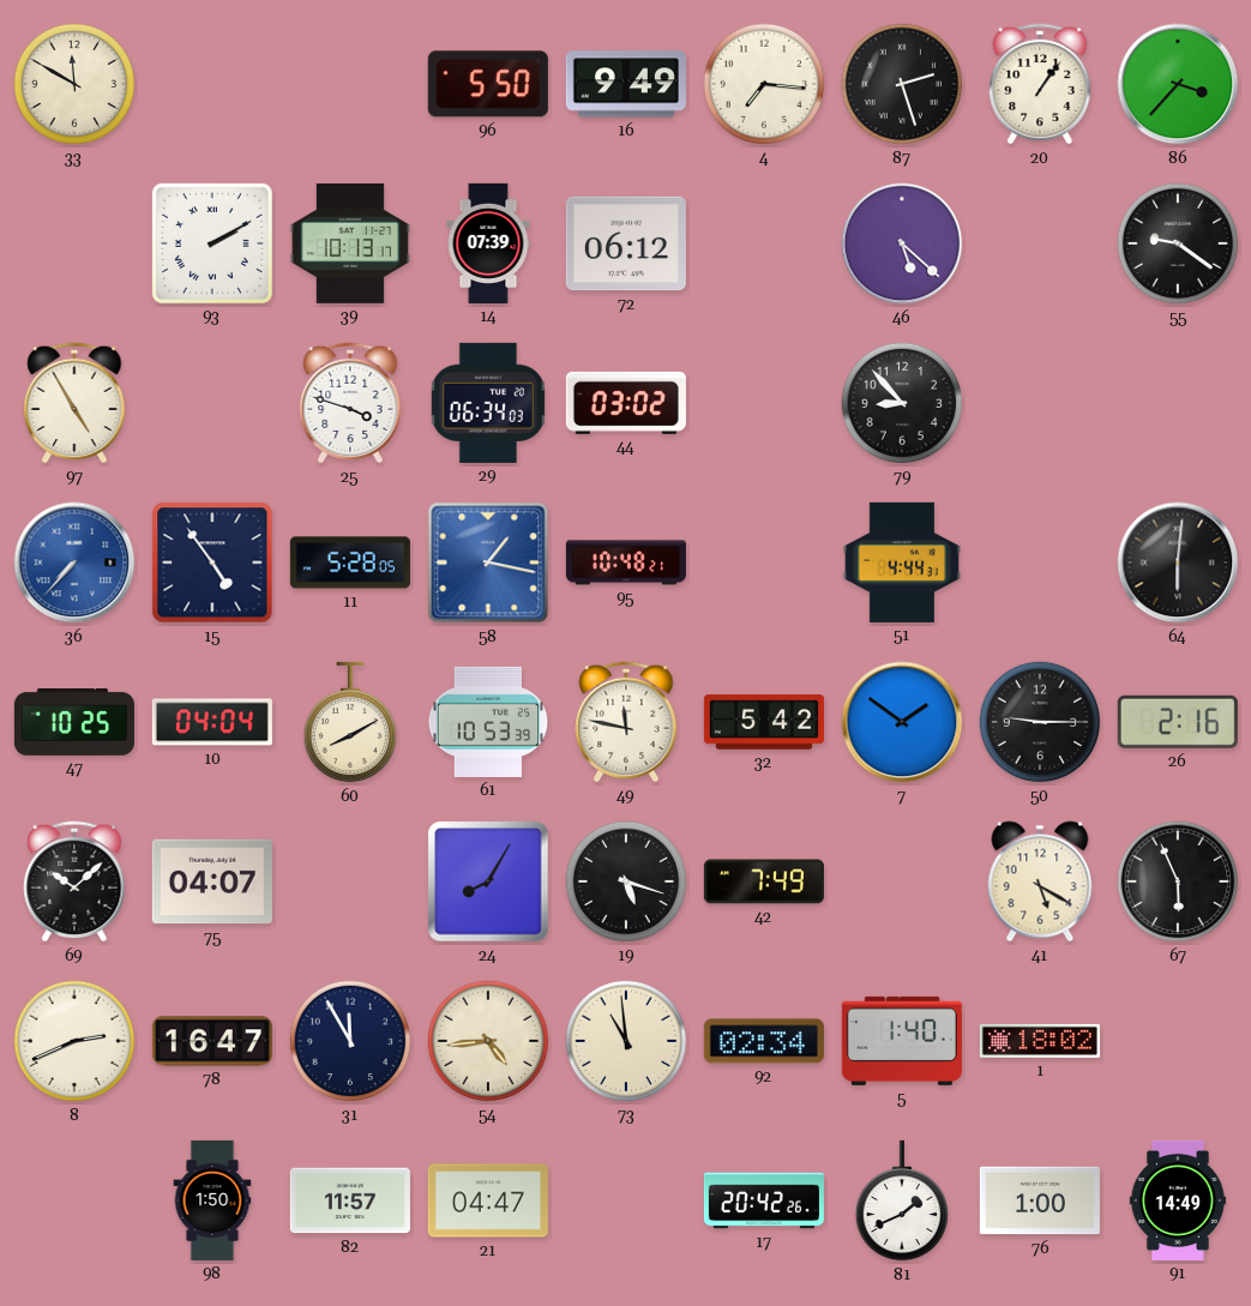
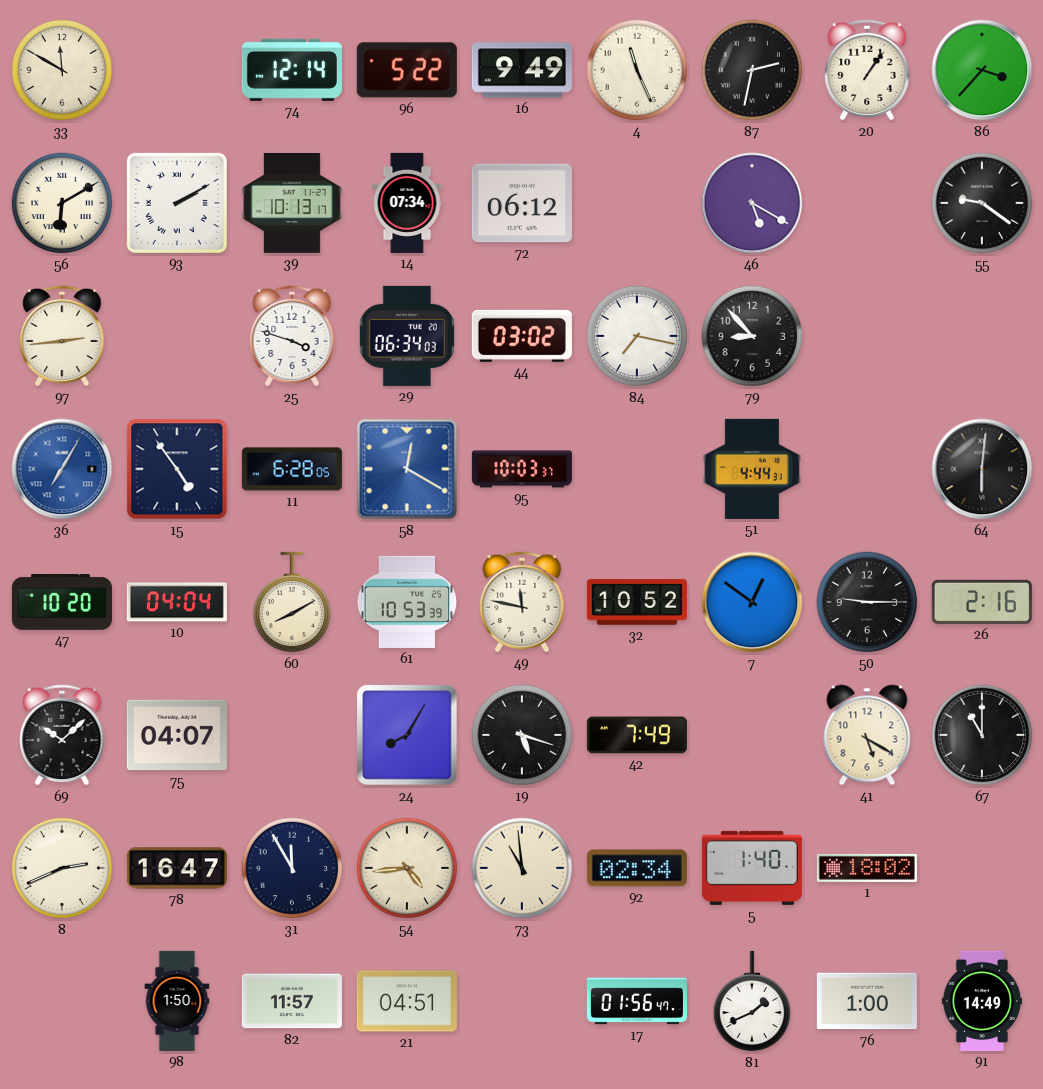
74: none -> 12:14 (292, 70)
96: 5:50 -> 5:22 (407, 70)
4: 7:16 -> 11:26 (637, 70)
87: 2:27 -> 2:32 (752, 70)
56: none -> 6:10 (62, 203)
14: 07:39 -> 07:34 (407, 203)
46: 5:22 -> 5:20 (752, 203)
97: 4:55 -> 2:44 (62, 336)
84: none -> 7:17 (637, 336)
36: 7:37 -> 7:05 (62, 469)
11: 5:28 -> 6:28 (292, 469)
58: 1:17 -> 12:20 (407, 469)
95: 10:48 -> 10:03 (522, 469)
47: 10:25 -> 10:20 (62, 603)
32: 5:42 -> 10:52 (637, 602)
7: 1:51 -> 12:51 (752, 602)
67: 5:56 -> 11:00 (982, 735)
21: 04:47 -> 04:51 (407, 1001)
17: 20:42 -> 01:56 (637, 1001)
